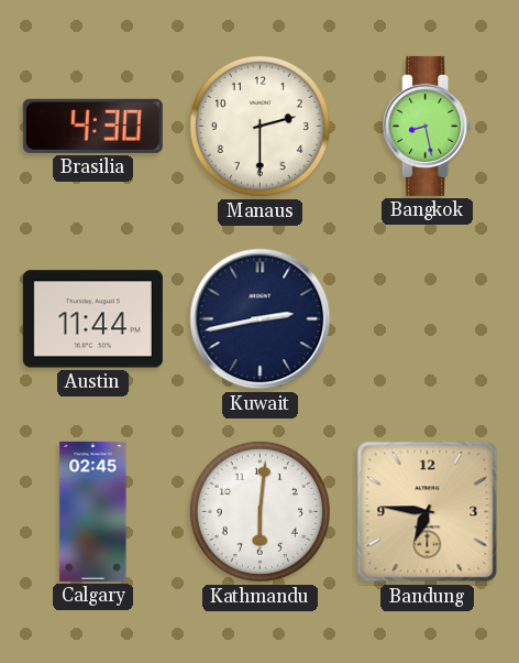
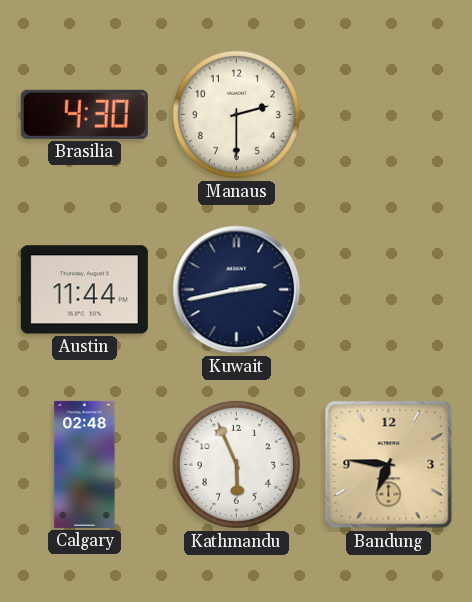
Bangkok: 8:28 -> none (428, 126)
Calgary: 02:45 -> 02:48 (85, 464)
Kathmandu: 6:01 -> 5:56 (236, 464)
